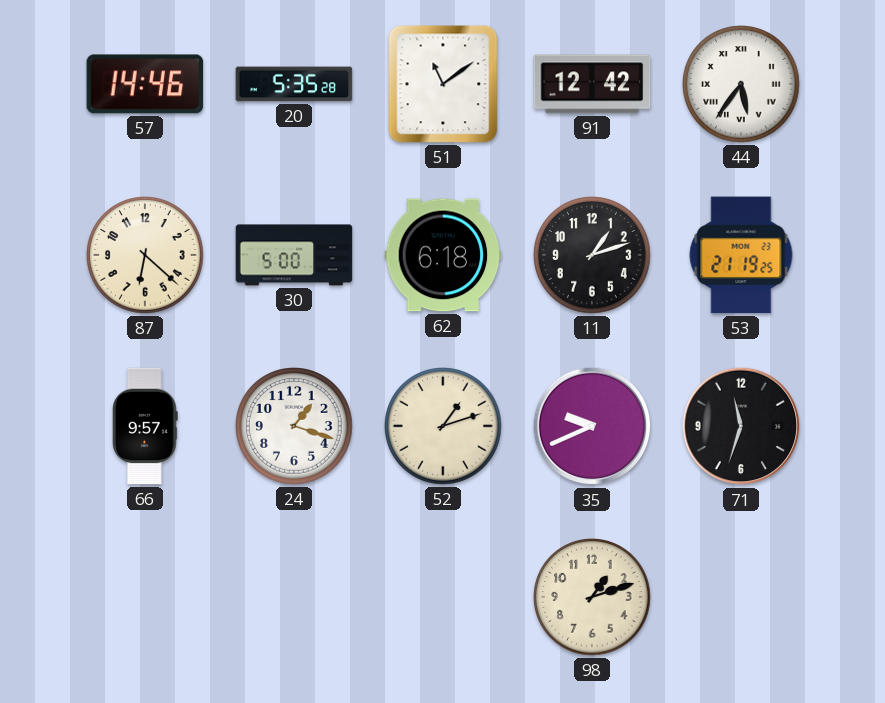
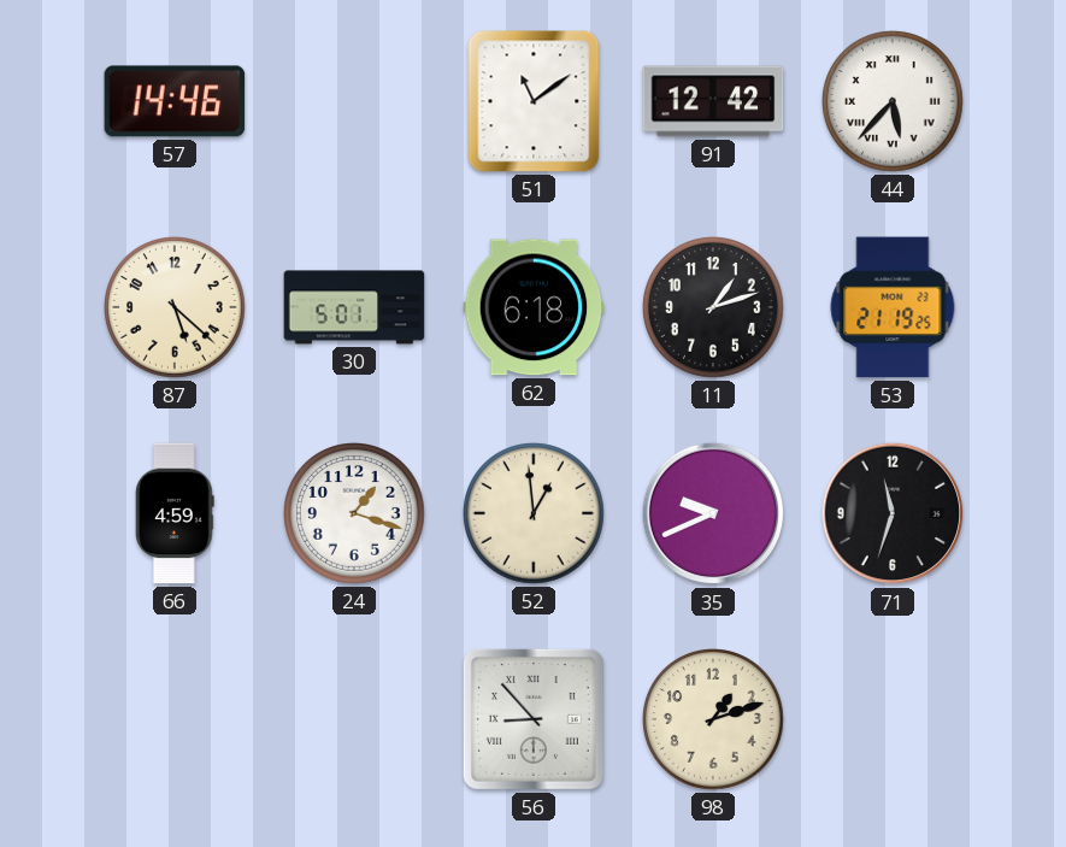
20: 5:35 -> none (294, 84)
44: 5:36 -> 5:37 (894, 102)
87: 6:22 -> 5:22 (176, 308)
30: 5:00 -> 5:01 (354, 307)
66: 9:57 -> 4:59 (175, 513)
52: 1:12 -> 12:59 (535, 514)
56: none -> 8:53 (534, 719)
